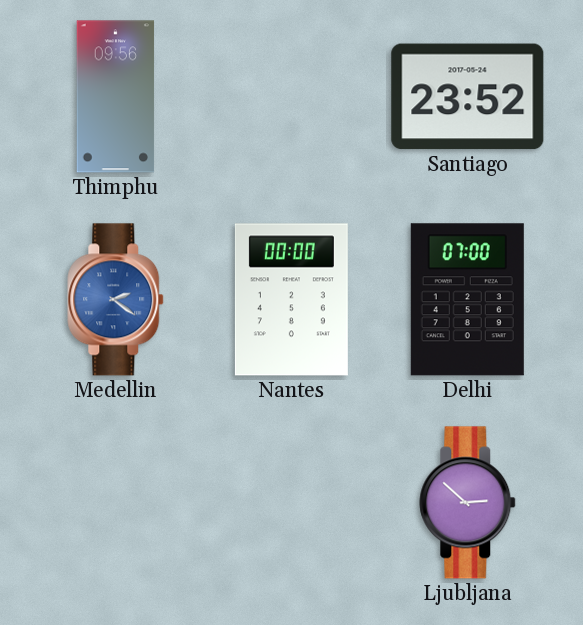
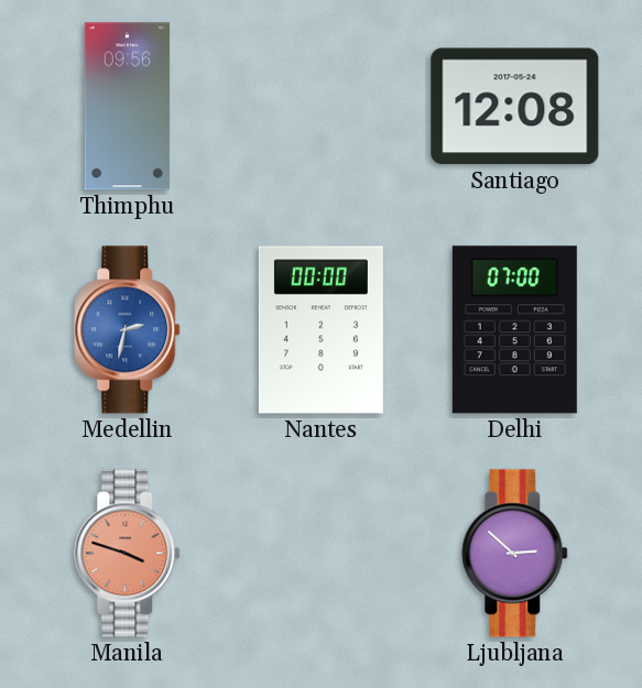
Santiago: 23:52 -> 12:08 (515, 107)
Medellin: 2:21 -> 2:32 (128, 330)
Manila: none -> 3:48 (128, 554)
